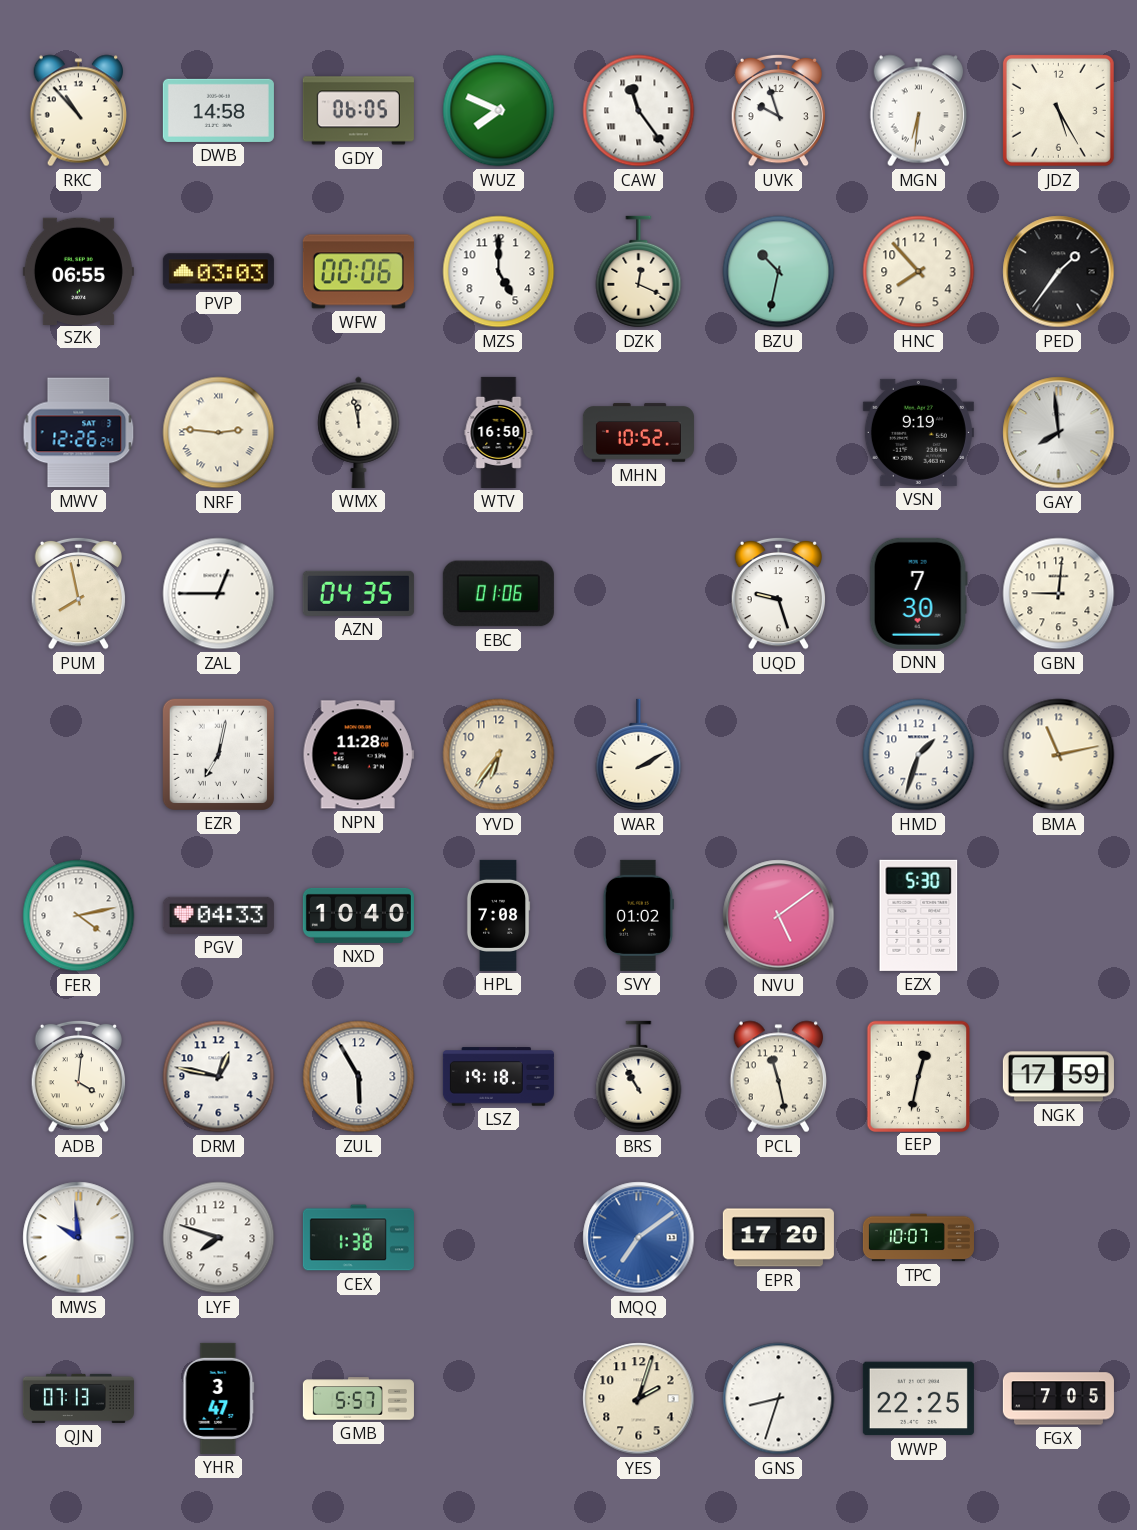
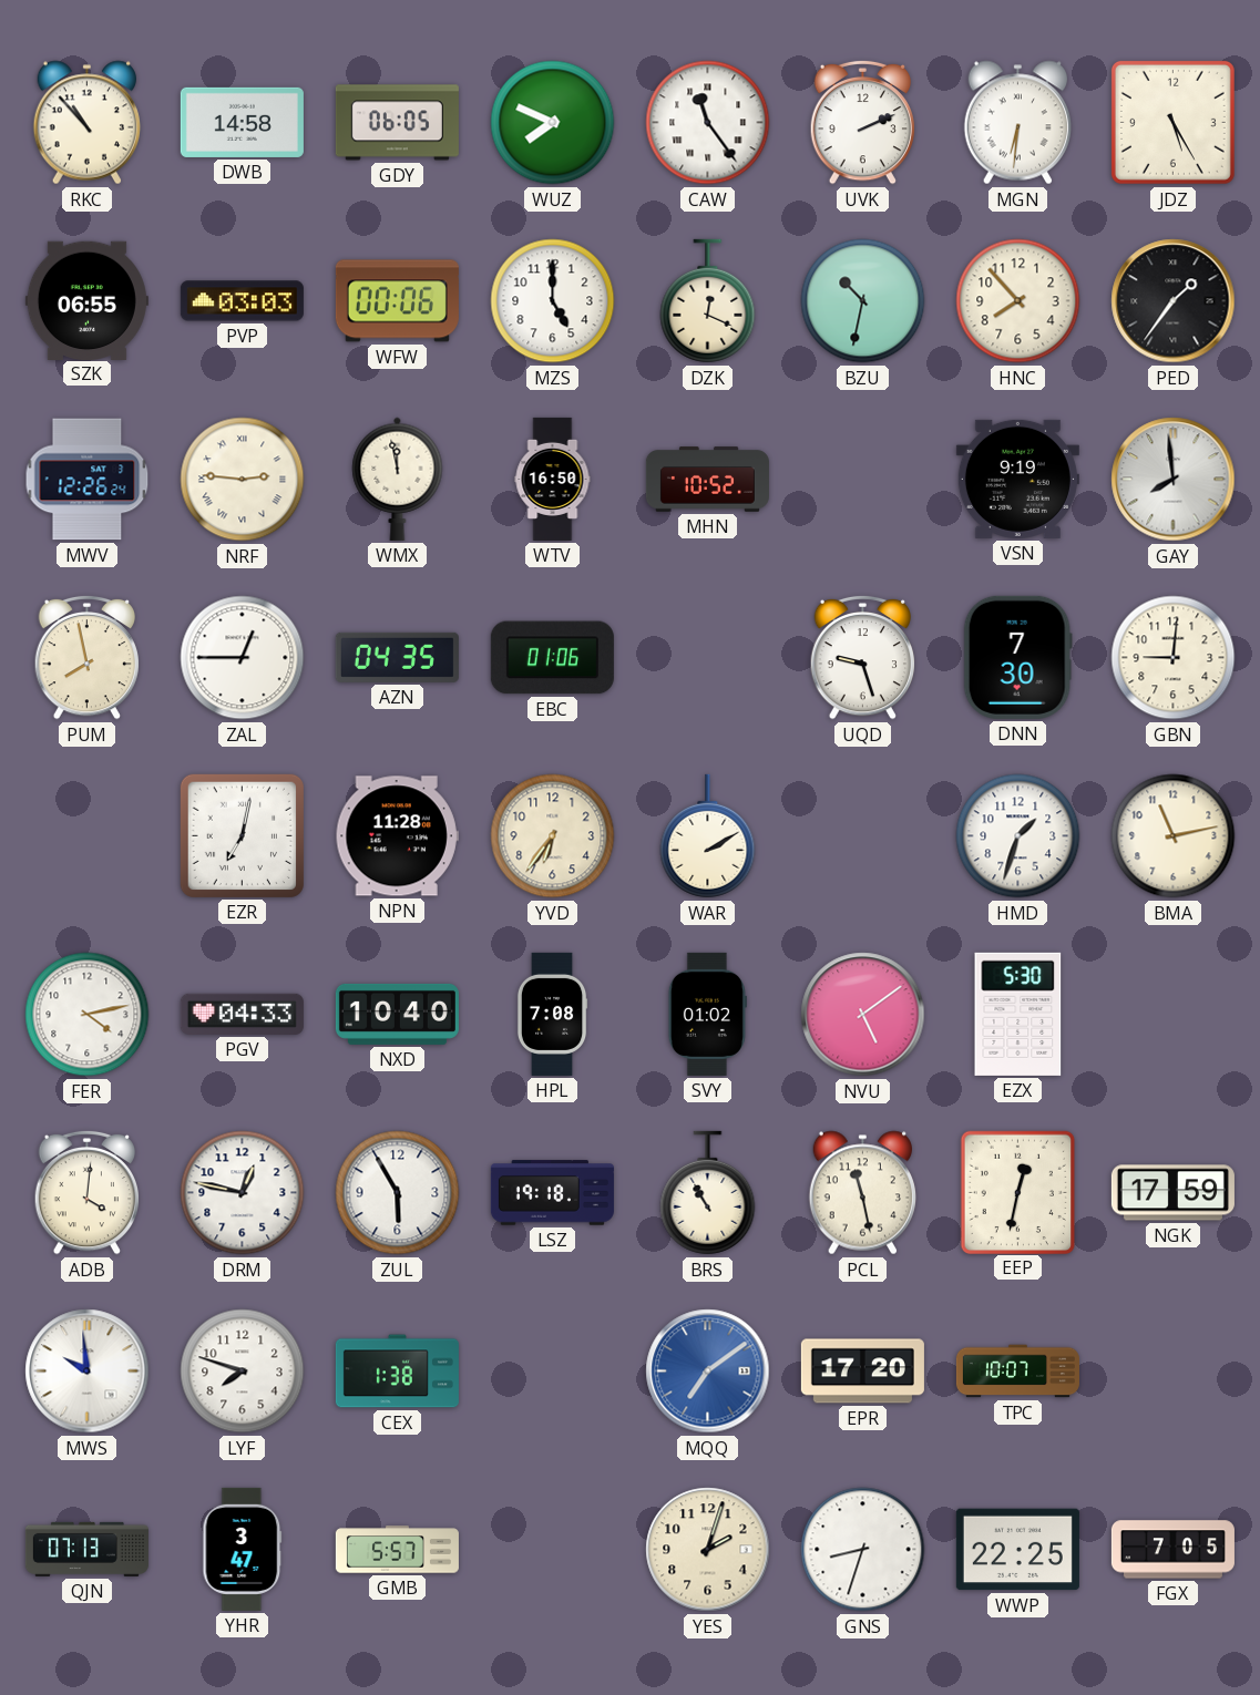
UVK: 9:57 -> 2:11 (863, 122)
